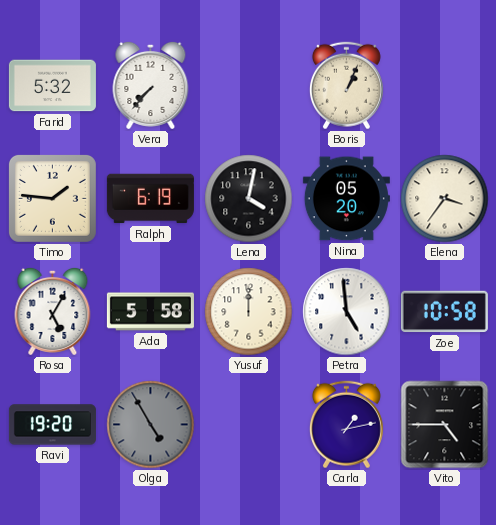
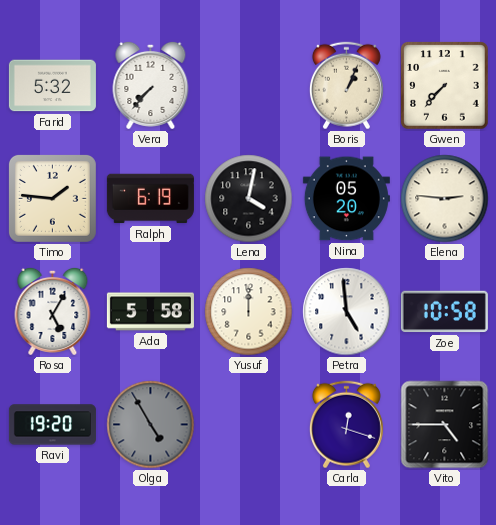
Gwen: none -> 7:37 (445, 86)
Elena: 3:36 -> 2:46 (445, 199)
Carla: 1:13 -> 12:18 (346, 425)
